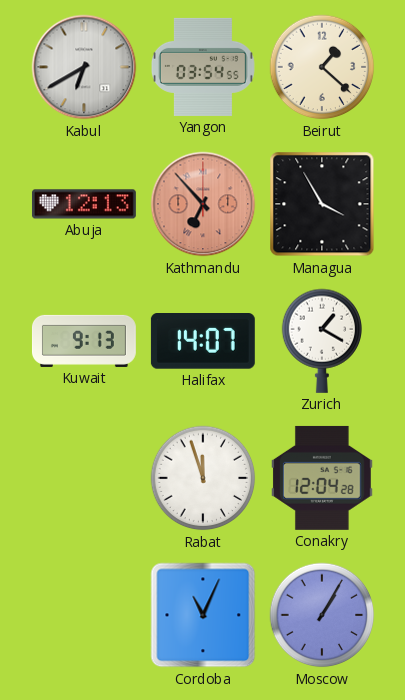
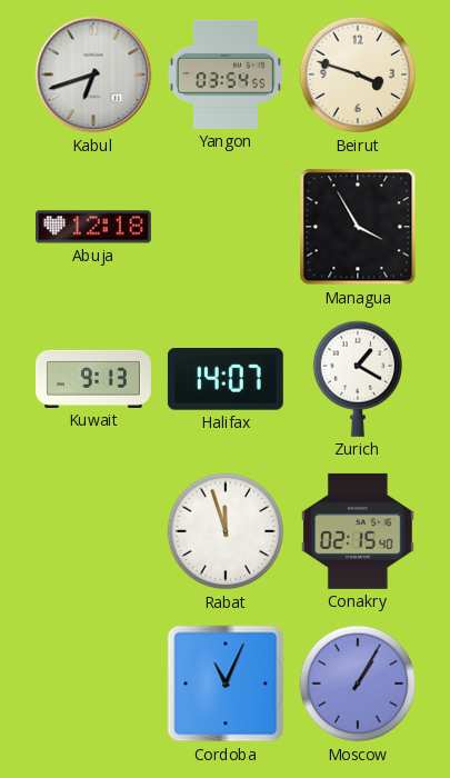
Kabul: 6:40 -> 6:42 (93, 74)
Beirut: 1:22 -> 3:48 (358, 74)
Abuja: 12:13 -> 12:18 (93, 227)
Kathmandu: 6:53 -> none (203, 204)
Conakry: 12:04 -> 02:15 (358, 531)
